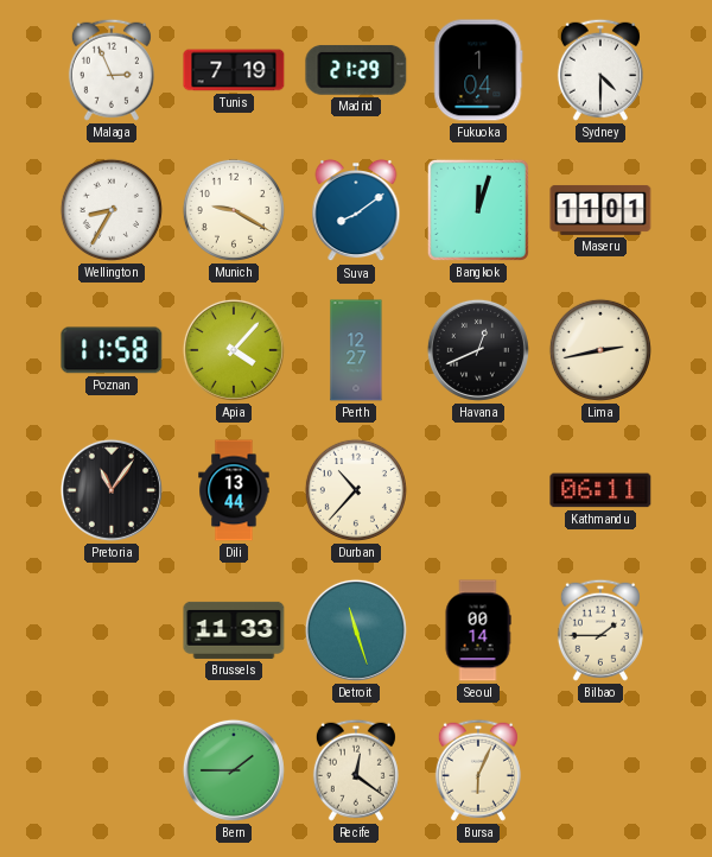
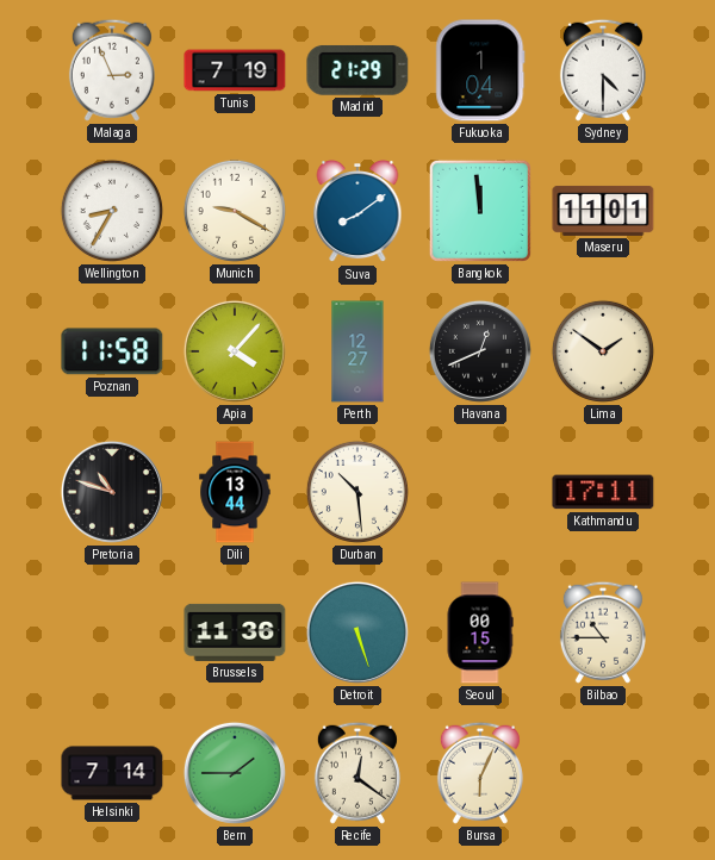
Bangkok: 12:03 -> 11:59 (480, 211)
Lima: 2:43 -> 1:51 (603, 351)
Pretoria: 11:06 -> 10:48 (112, 492)
Durban: 10:37 -> 10:29 (357, 492)
Kathmandu: 06:11 -> 17:11 (603, 492)
Brussels: 11:33 -> 11:36 (235, 632)
Detroit: 11:27 -> 5:27 (357, 632)
Seoul: 00:14 -> 00:15 (480, 632)
Bilbao: 1:45 -> 10:45 (603, 632)
Helsinki: none -> 7:14 (112, 773)
